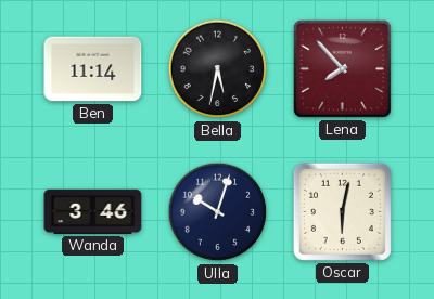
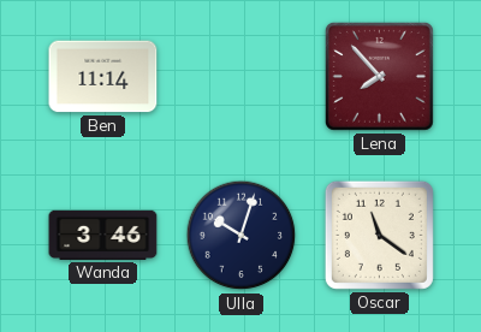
Bella: 5:32 -> none (218, 69)
Oscar: 6:02 -> 11:21 (379, 235)
